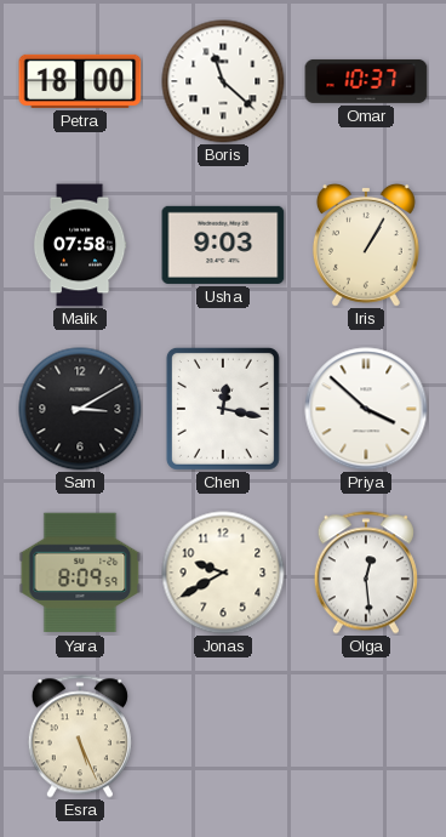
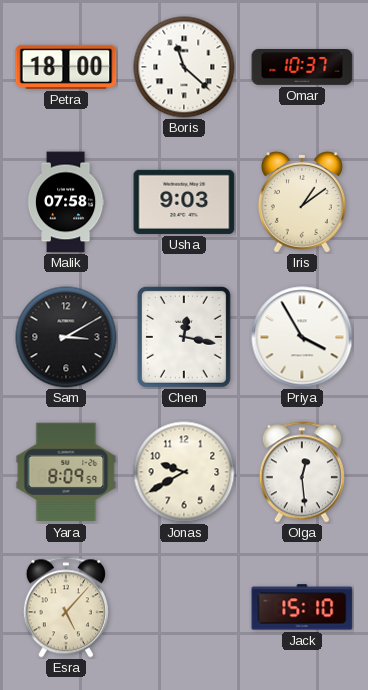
Iris: 1:05 -> 1:09 (302, 202)
Priya: 3:52 -> 3:55 (302, 337)
Esra: 5:26 -> 5:07 (66, 607)
Jack: none -> 15:10 (302, 607)
